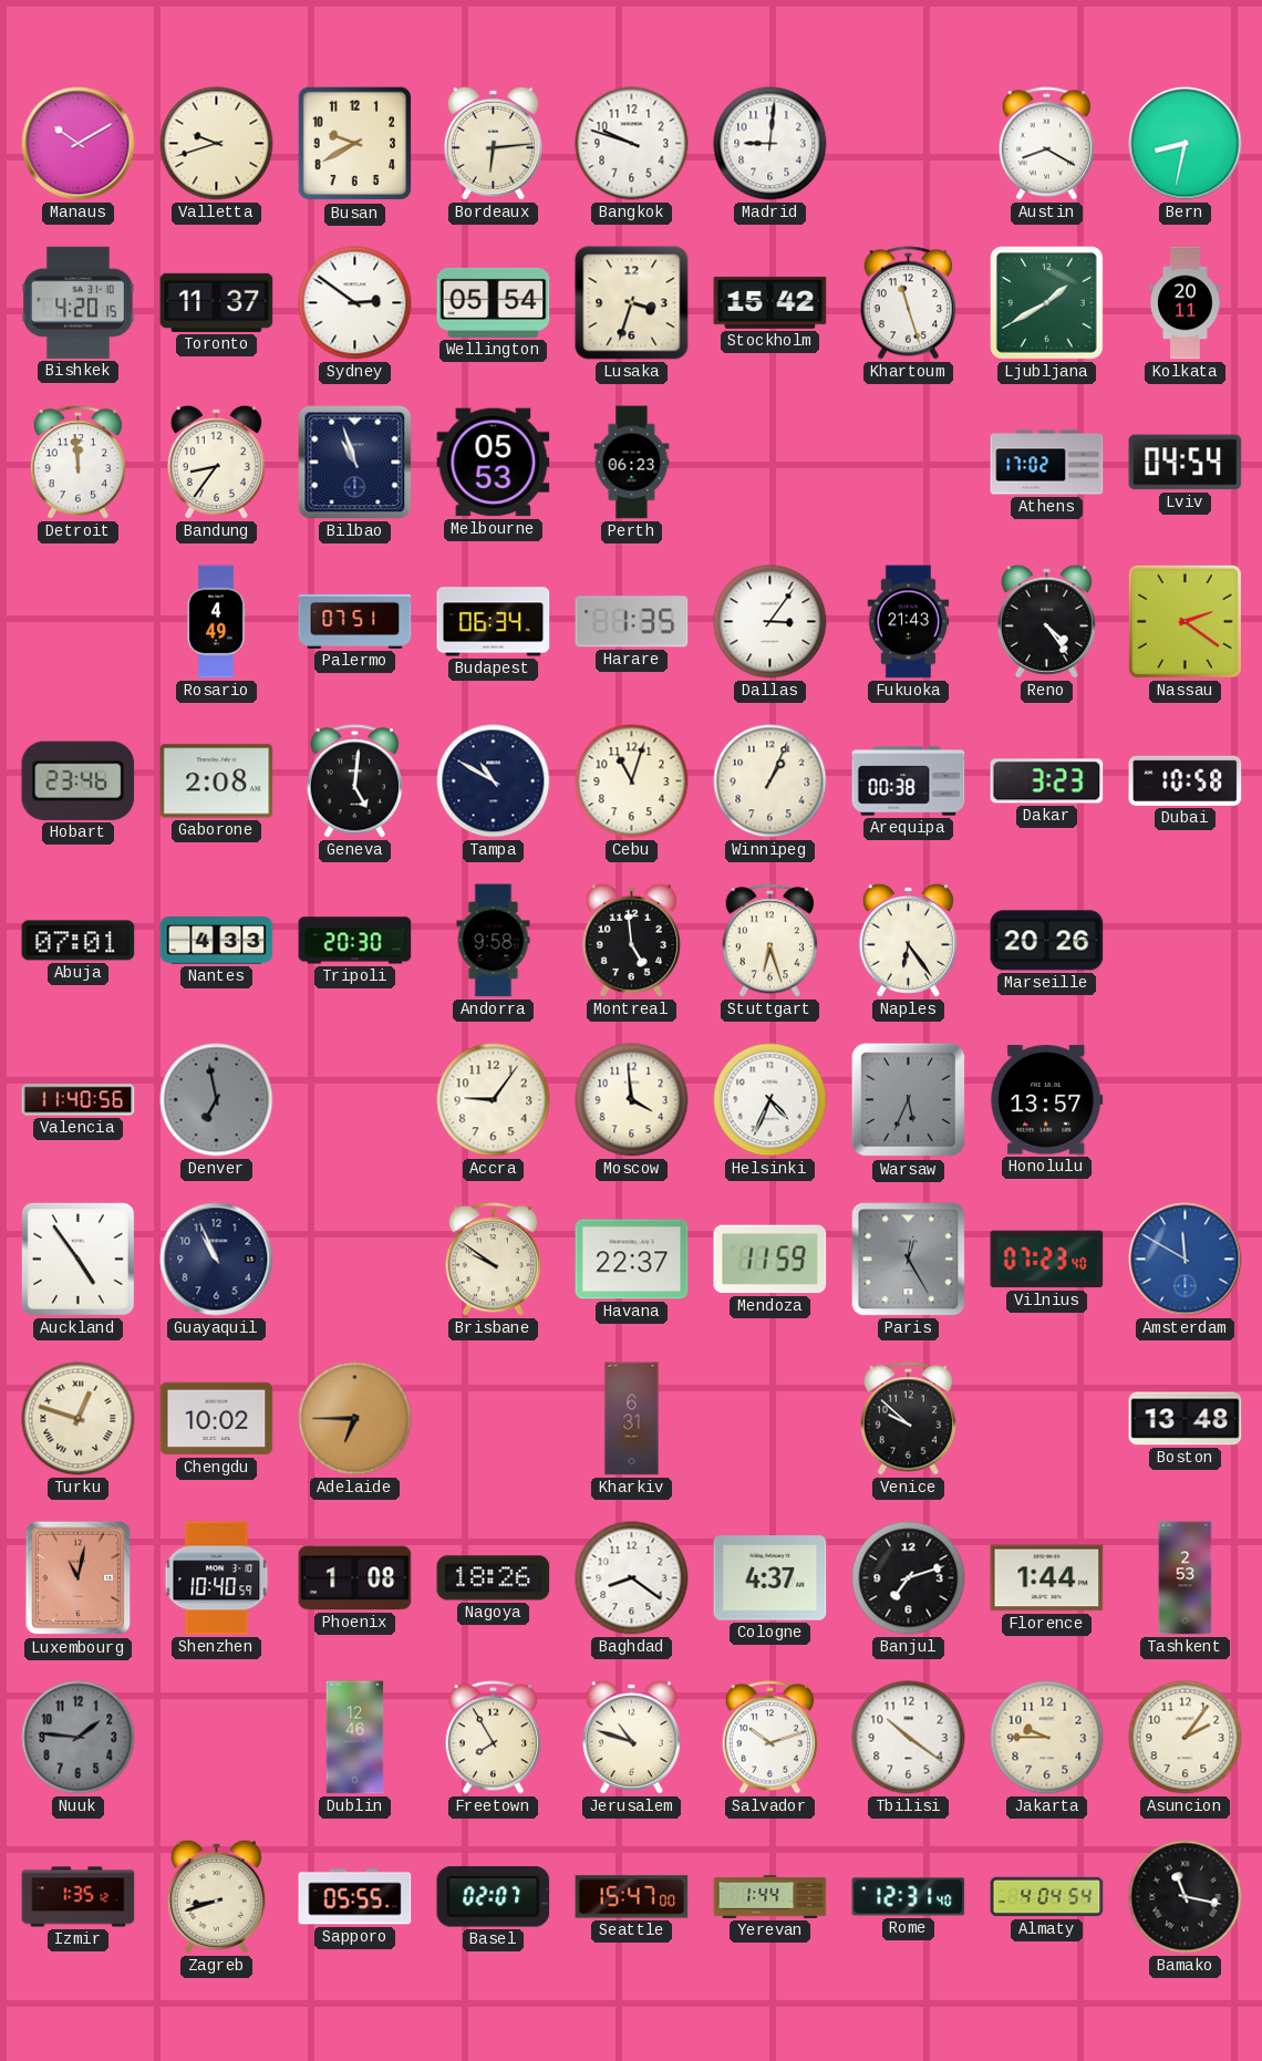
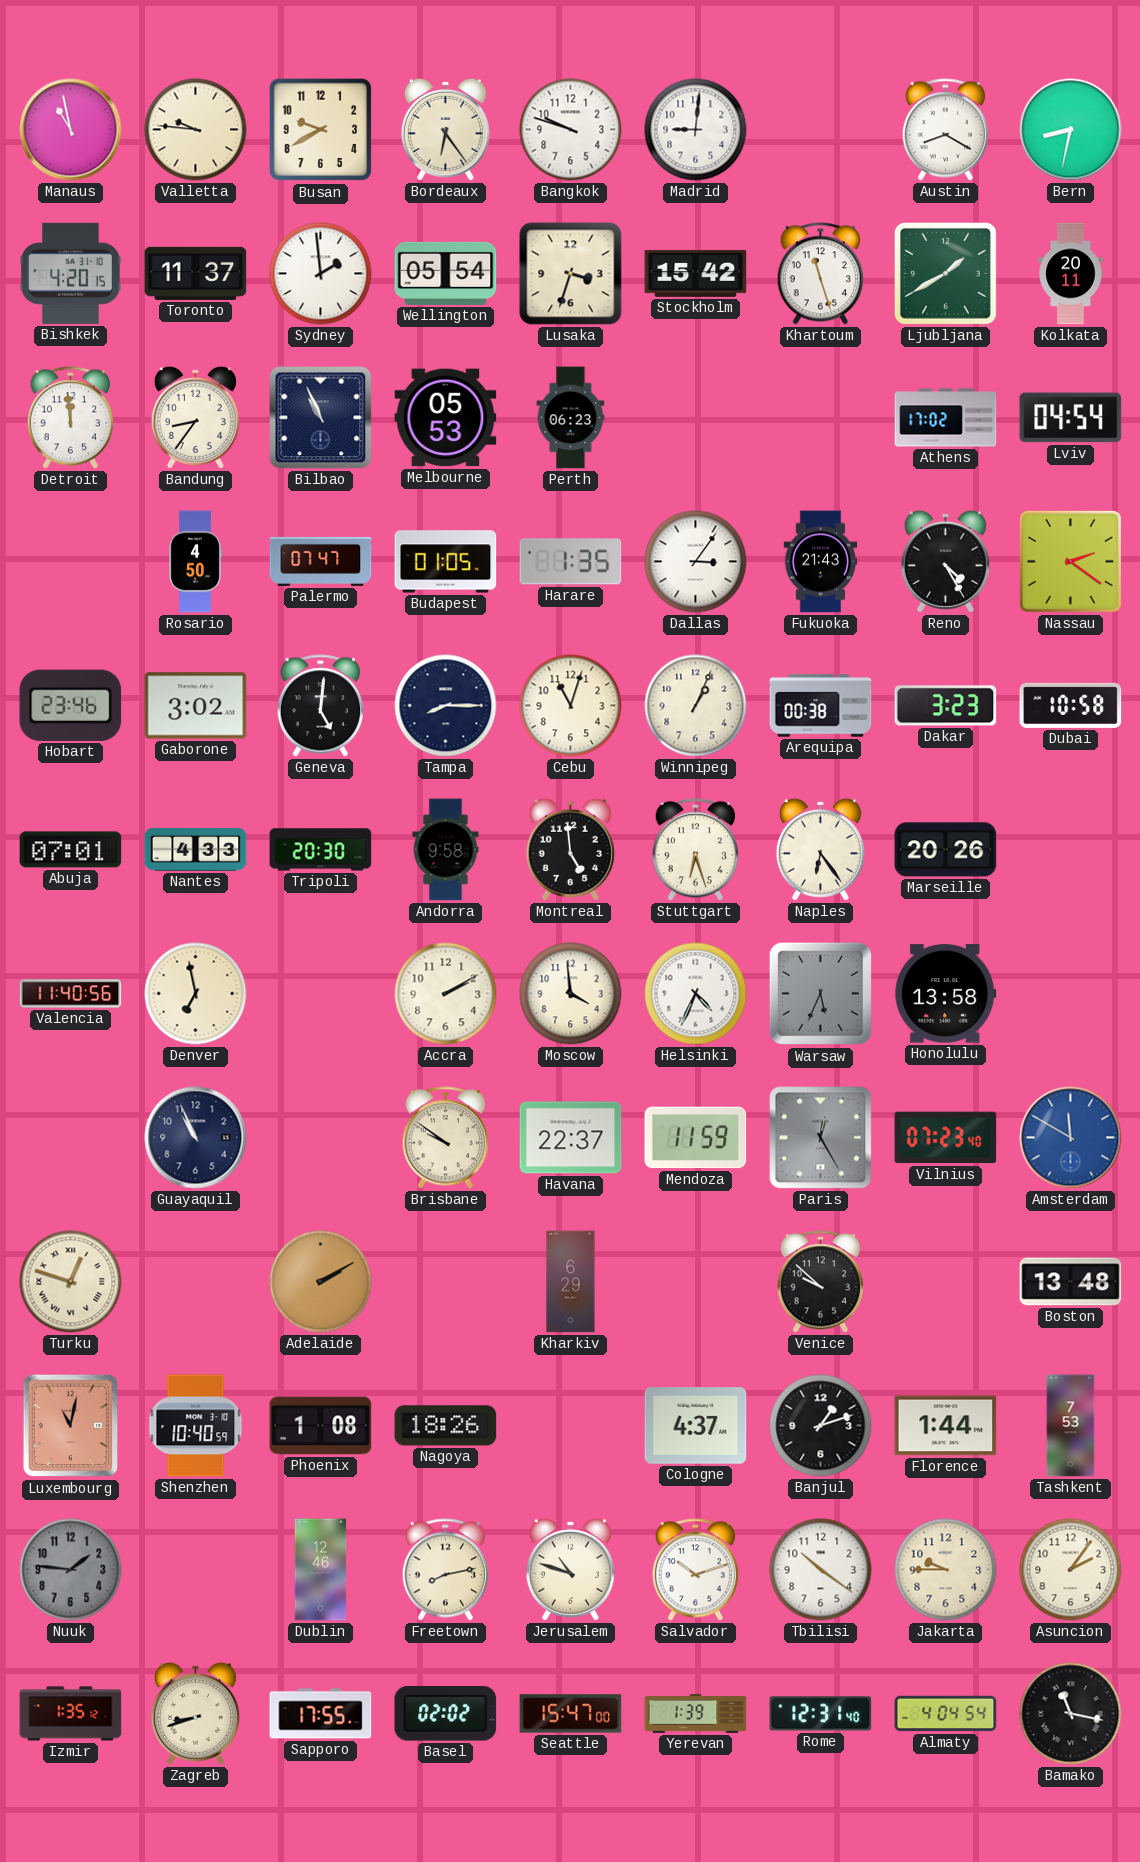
Manaus: 10:10 -> 10:58 (71, 130)
Valletta: 9:42 -> 9:46 (196, 130)
Bordeaux: 6:14 -> 6:24 (445, 129)
Sydney: 2:51 -> 1:59 (321, 274)
Bilbao: 10:57 -> 10:56 (321, 418)
Rosario: 4:49 -> 4:50 (195, 562)
Palermo: 07:51 -> 07:47 (321, 561)
Budapest: 06:34 -> 01:05 (446, 562)
Reno: 4:24 -> 4:25 (945, 561)
Gaborone: 2:08 -> 3:02 (196, 706)
Tampa: 10:50 -> 8:15 (446, 706)
Denver dial: grey -> cream (196, 994)
Accra: 9:06 -> 2:10 (446, 994)
Honolulu: 13:57 -> 13:58 (946, 994)
Auckland: 4:54 -> none (77, 1259)
Chengdu: 10:02 -> none (217, 1419)
Adelaide: 6:45 -> 2:10 (321, 1282)
Kharkiv: 6:31 -> 6:29 (571, 1282)
Baghdad: 8:21 -> none (632, 1578)
Banjul: 7:12 -> 1:12 (821, 1426)
Tashkent: 2:53 -> 7:53 (1071, 1426)
Freetown: 7:55 -> 8:13 (445, 1570)
Sapporo: 05:55 -> 17:55 (321, 1714)
Basel: 02:07 -> 02:02 (446, 1714)
Yerevan: 1:44 -> 1:39 (696, 1714)
